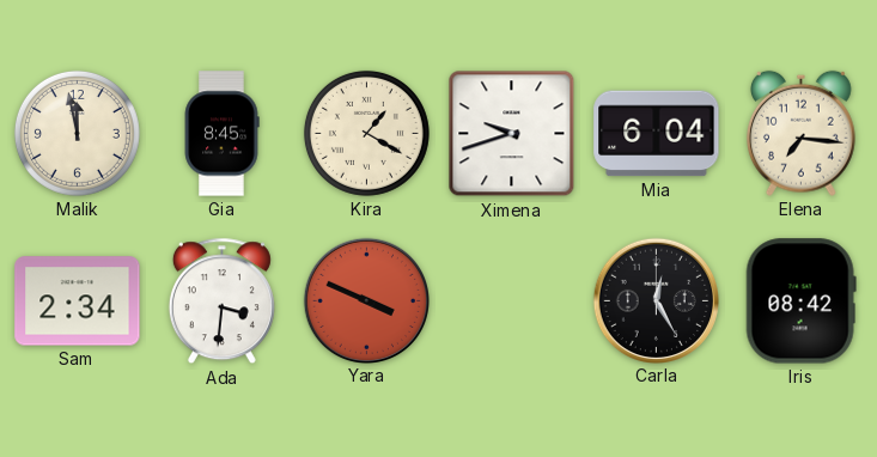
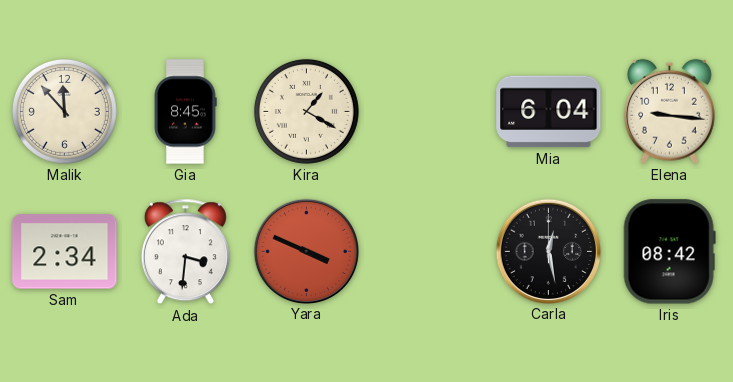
Malik: 11:58 -> 11:53 (64, 111)
Ximena: 9:42 -> none (512, 134)
Elena: 7:16 -> 9:16 (669, 111)
Carla: 12:25 -> 12:28 (548, 251)
